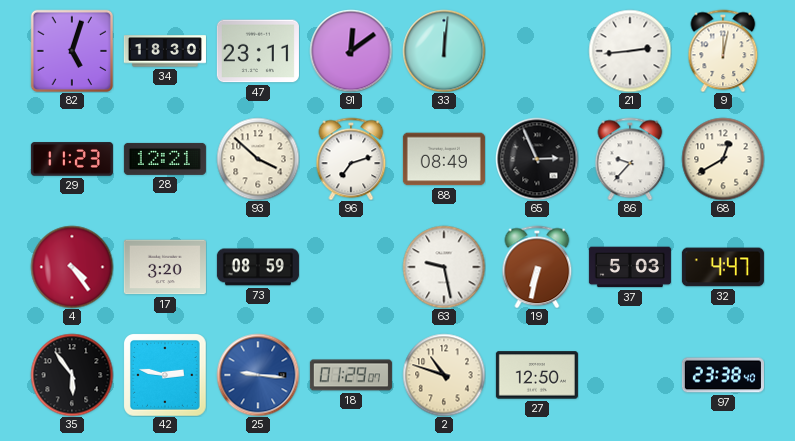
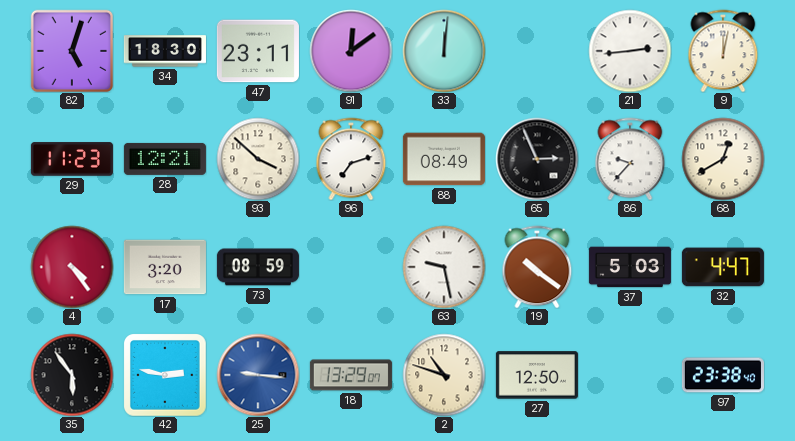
19: 6:32 -> 10:21 (537, 267)
18: 01:29 -> 13:29 (351, 375)
